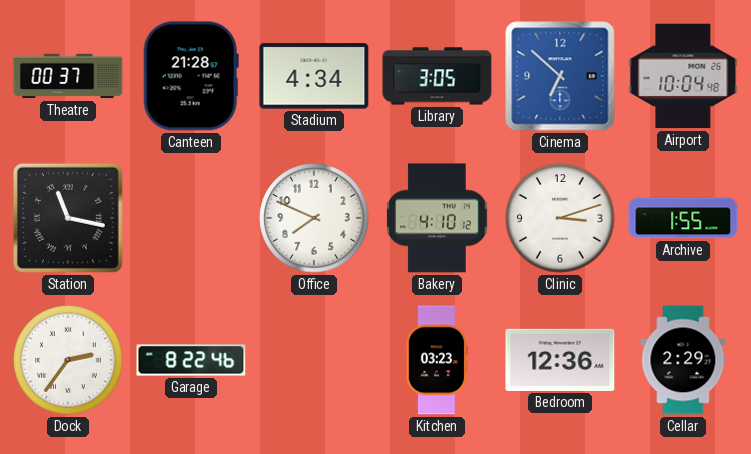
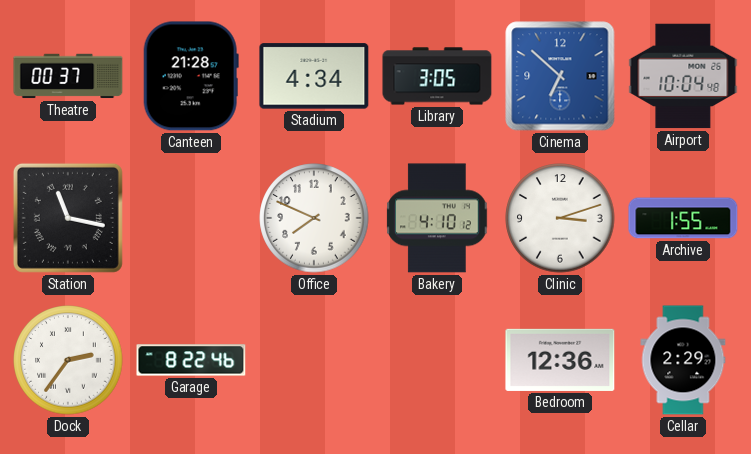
Kitchen: 03:23 -> none (437, 360)
